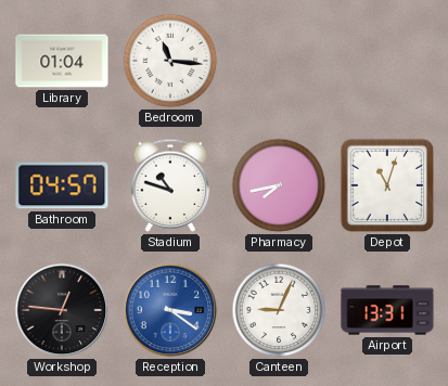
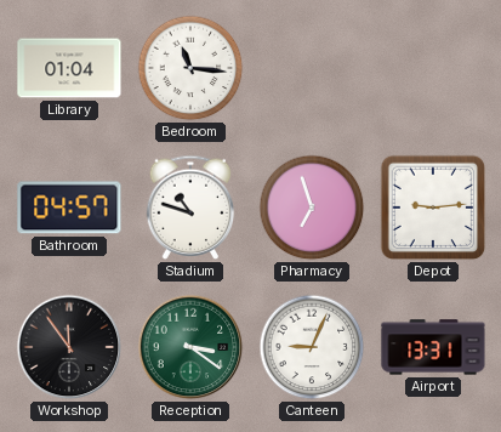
Pharmacy: 7:43 -> 6:57 (312, 208)
Depot: 11:03 -> 9:14 (433, 208)
Workshop: 12:46 -> 11:54 (69, 347)
Reception dial: blue -> green (190, 347)
